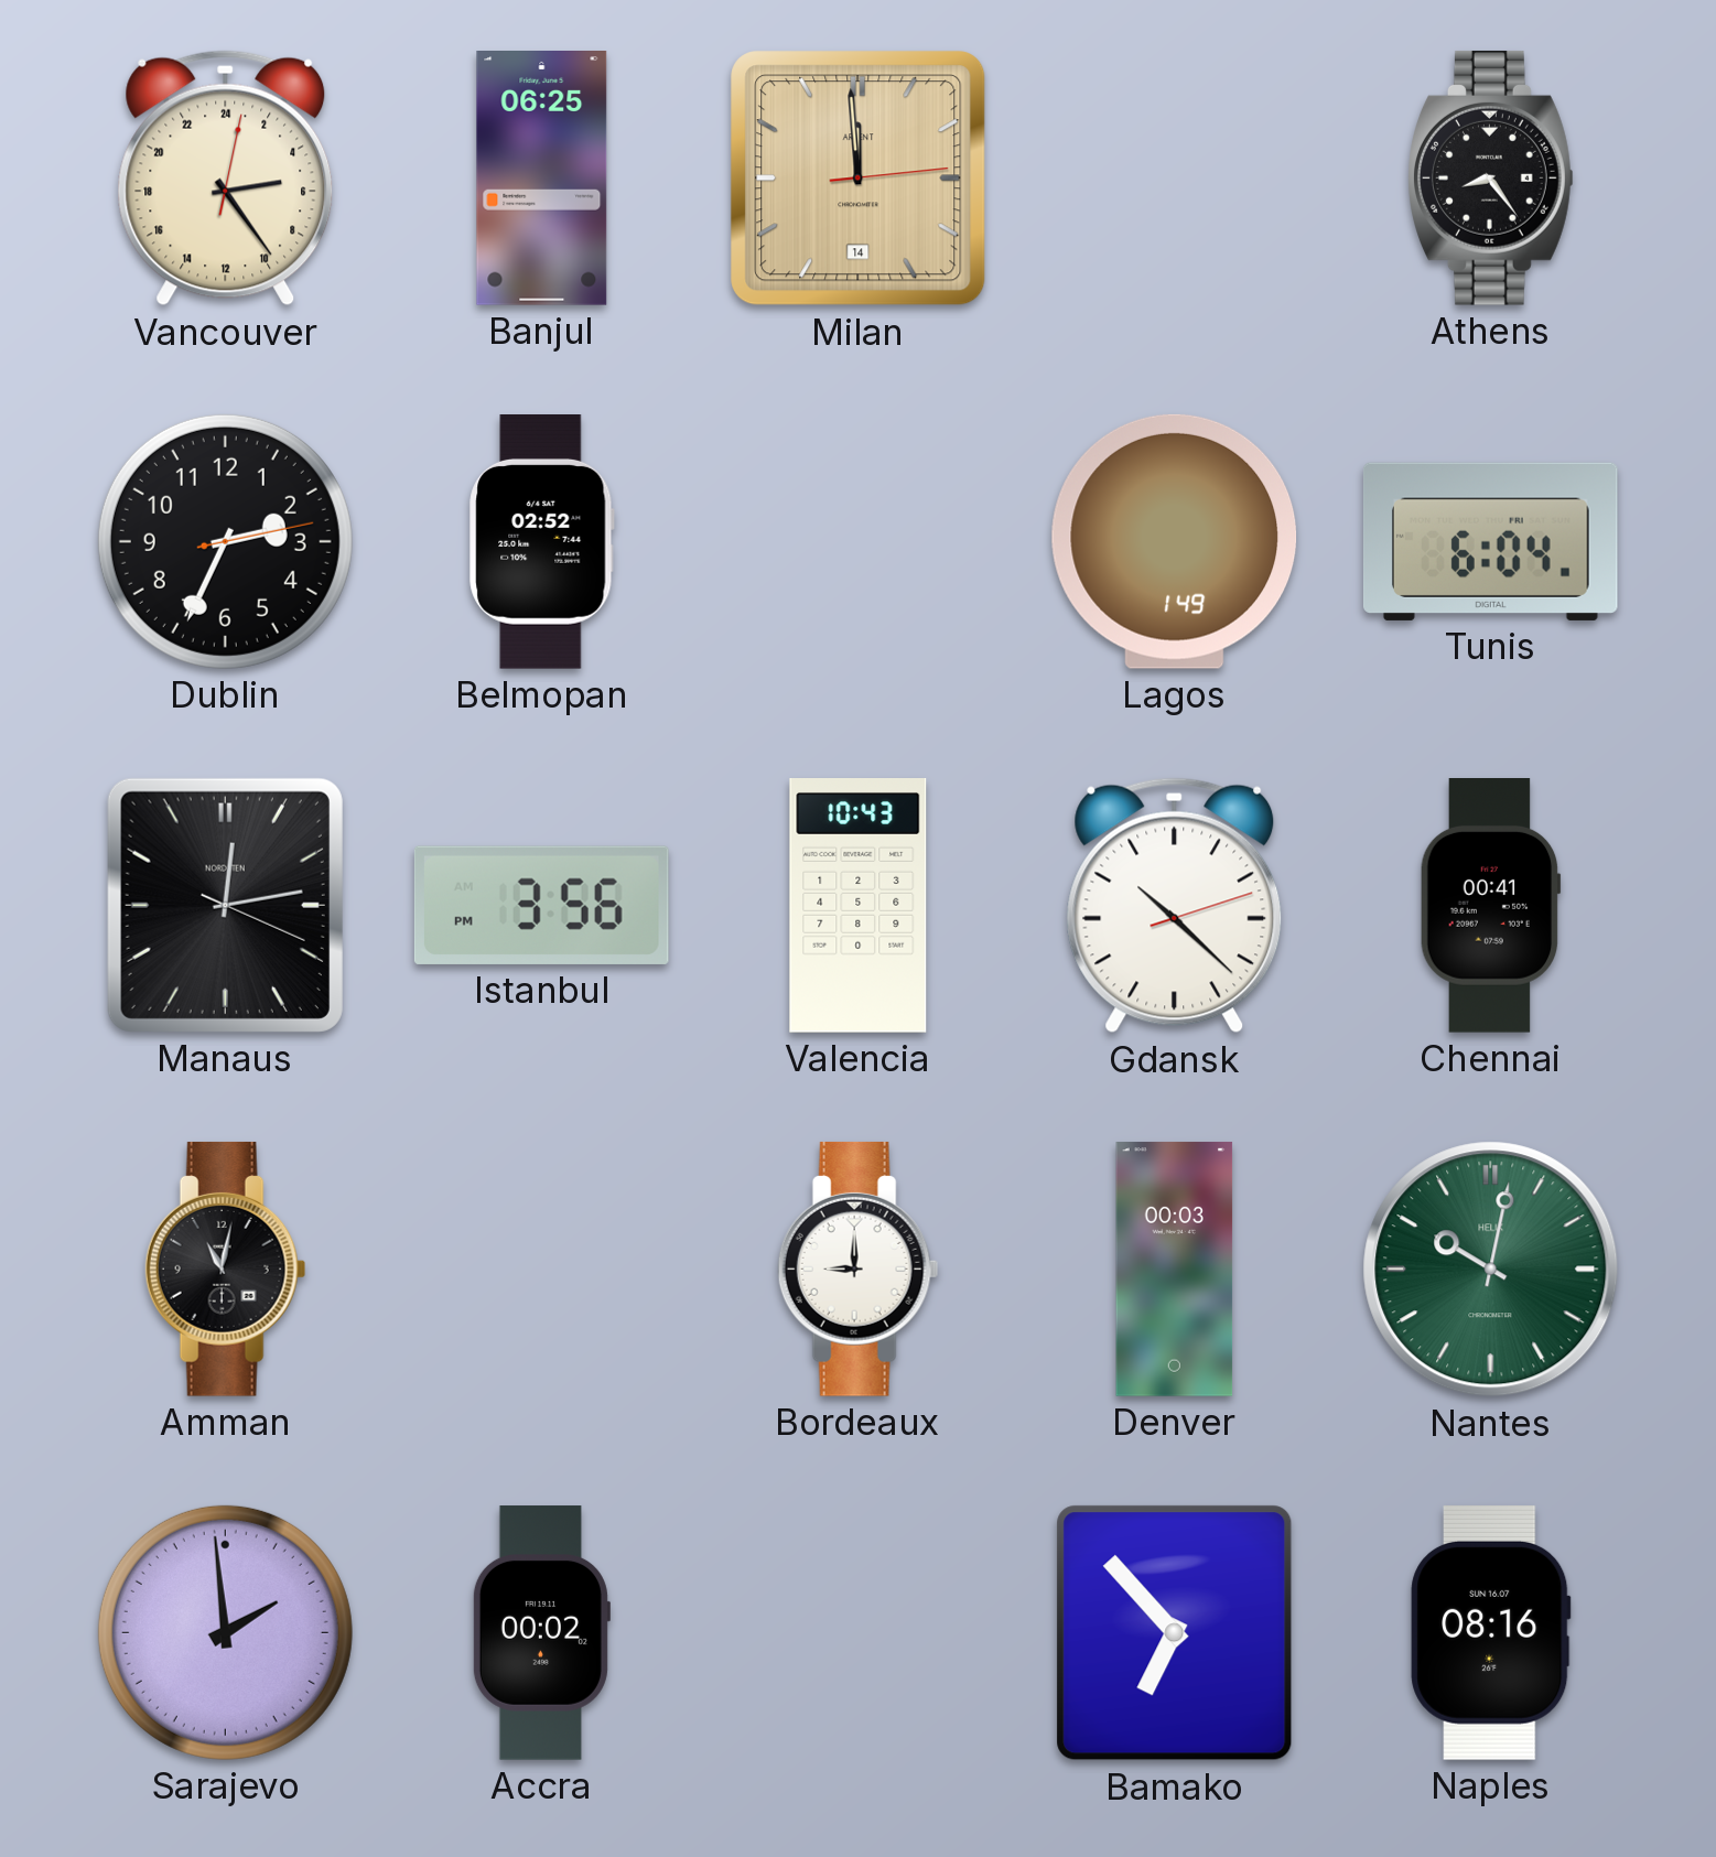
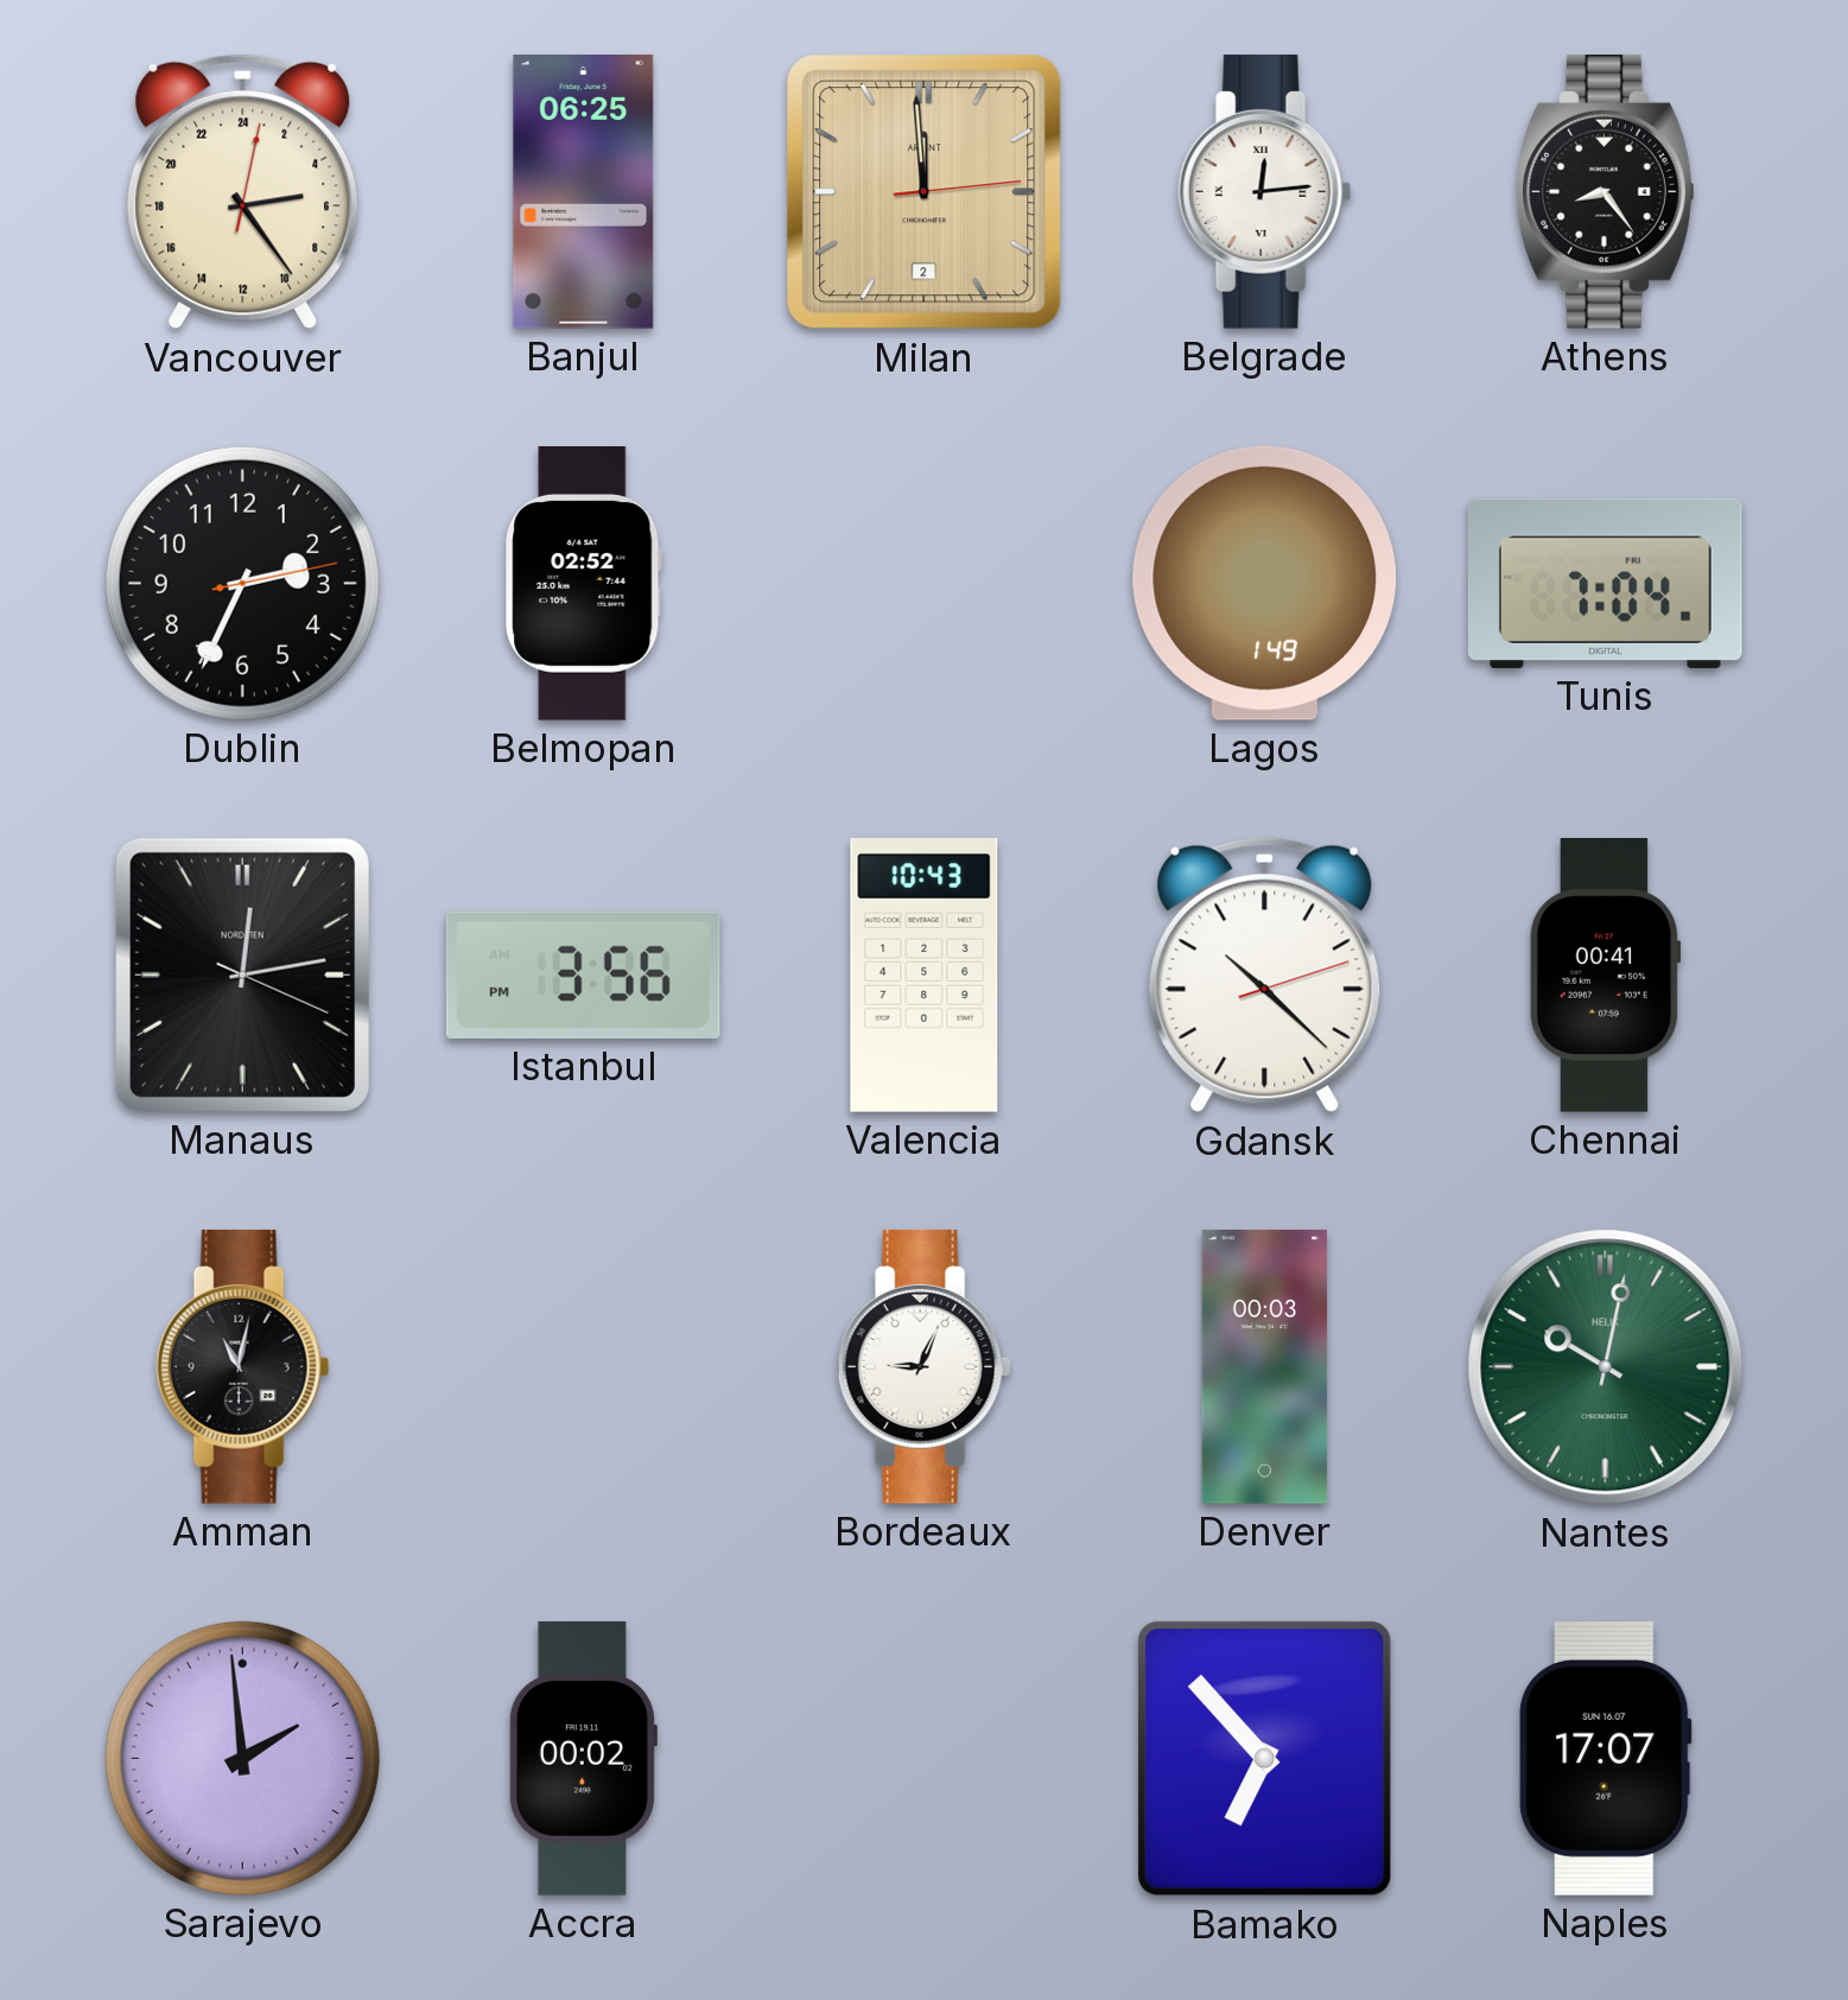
Milan date: 14 -> 2 (925, 192)
Belgrade: none -> 12:14 (1265, 191)
Tunis: 6:04 -> 7:04 (1605, 583)
Bordeaux: 9:00 -> 9:04 (925, 1366)
Naples: 08:16 -> 17:07 (1606, 1758)
